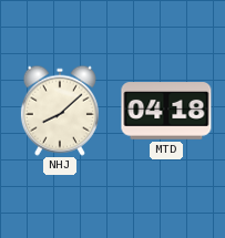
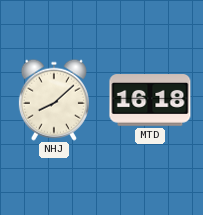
MTD: 04:18 -> 16:18 (150, 100)
